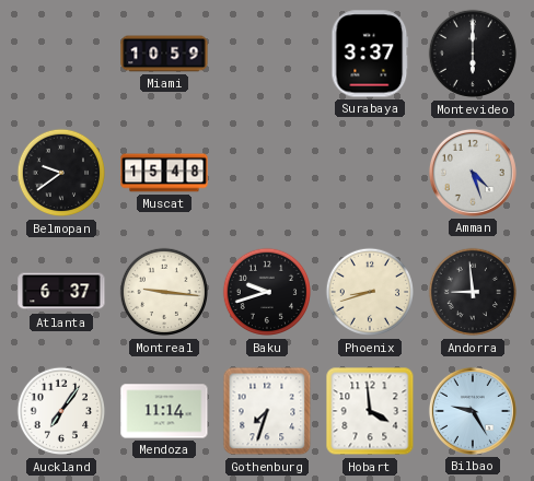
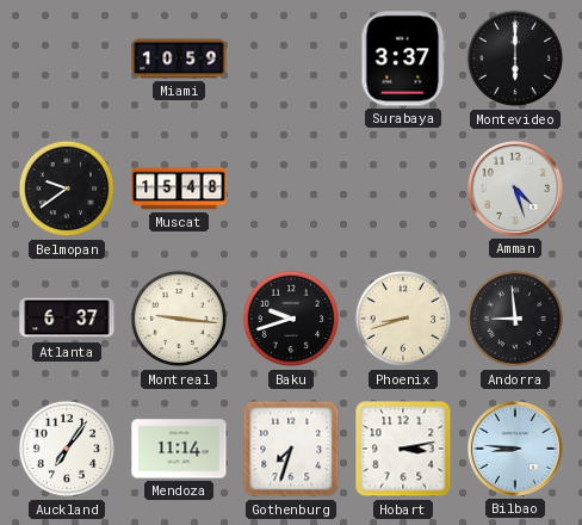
Hobart: 3:59 -> 3:13 (403, 449)
Bilbao: 9:25 -> 8:46 (515, 449)
